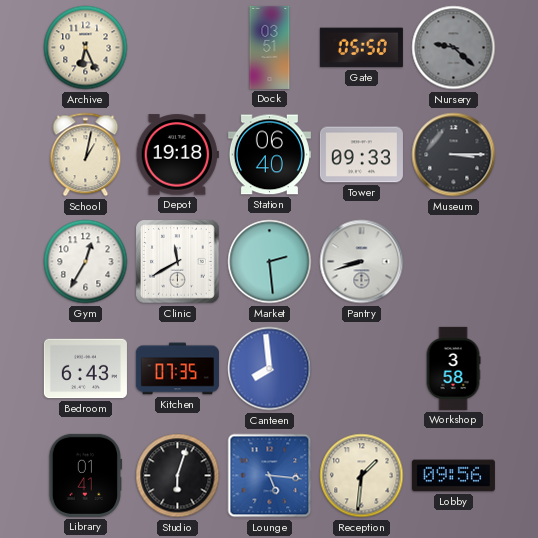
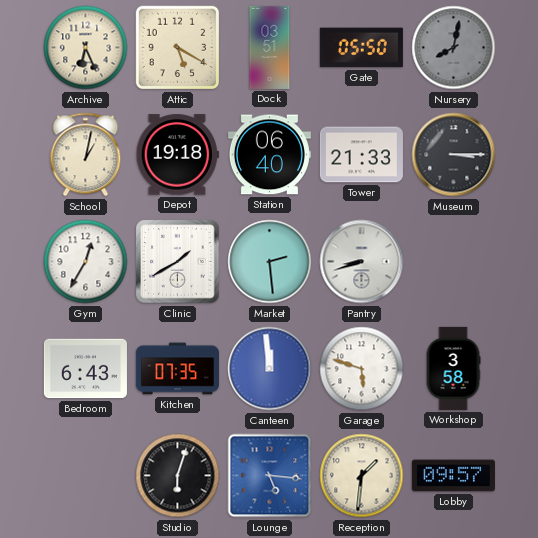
Attic: none -> 5:20 (178, 48)
Nursery: 9:22 -> 8:02 (454, 48)
Tower: 09:33 -> 21:33 (361, 155)
Clinic: 11:40 -> 1:40 (178, 262)
Canteen: 7:59 -> 11:59 (270, 369)
Garage: none -> 5:48 (362, 369)
Library: 01:41 -> none (86, 475)
Lobby: 09:56 -> 09:57 (453, 476)
